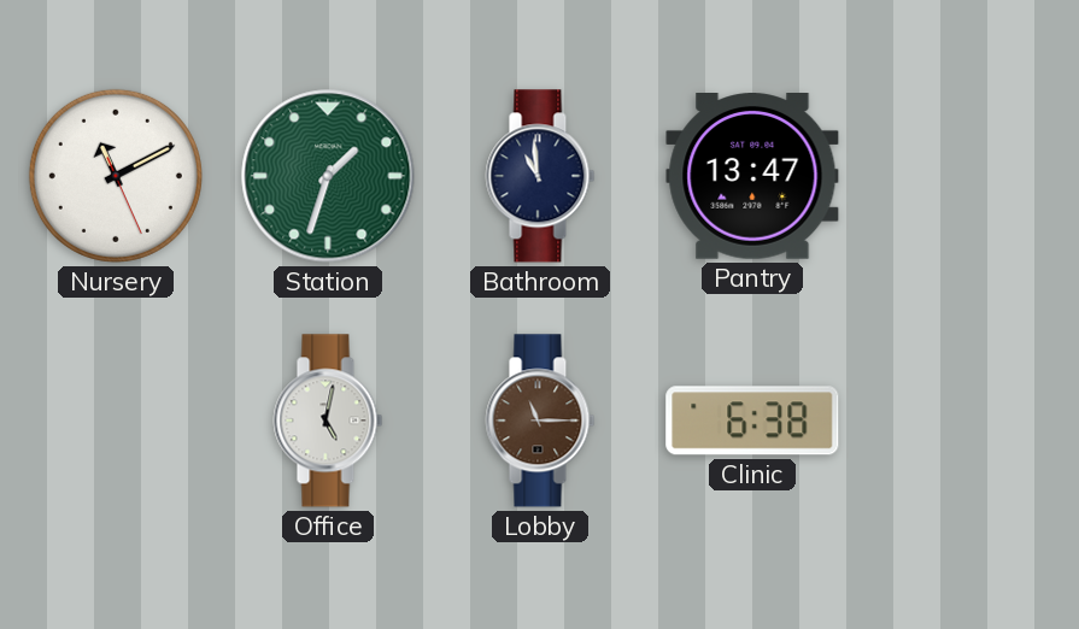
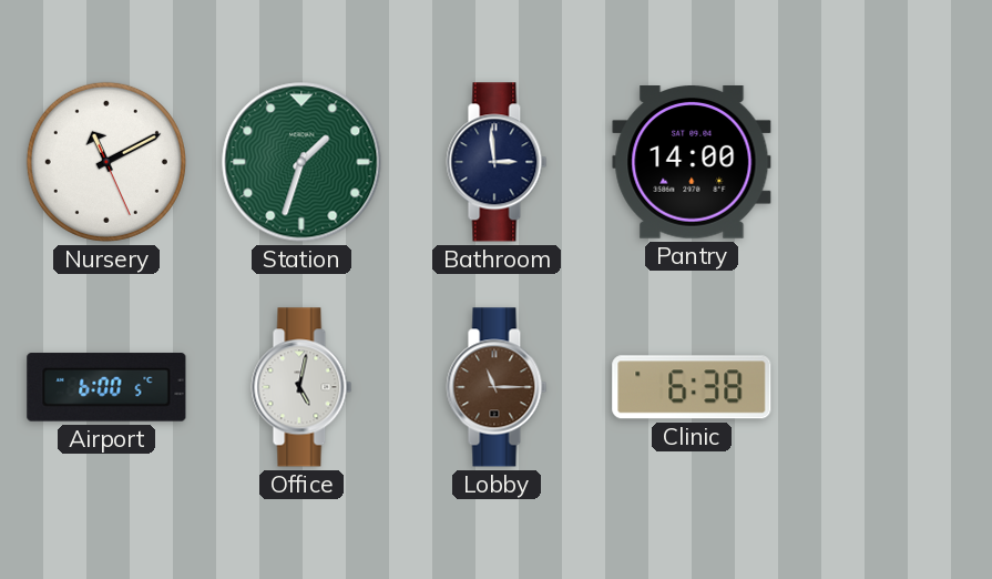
Bathroom: 10:59 -> 2:59 (497, 162)
Pantry: 13:47 -> 14:00 (692, 163)
Airport: none -> 6:00 (106, 387)
